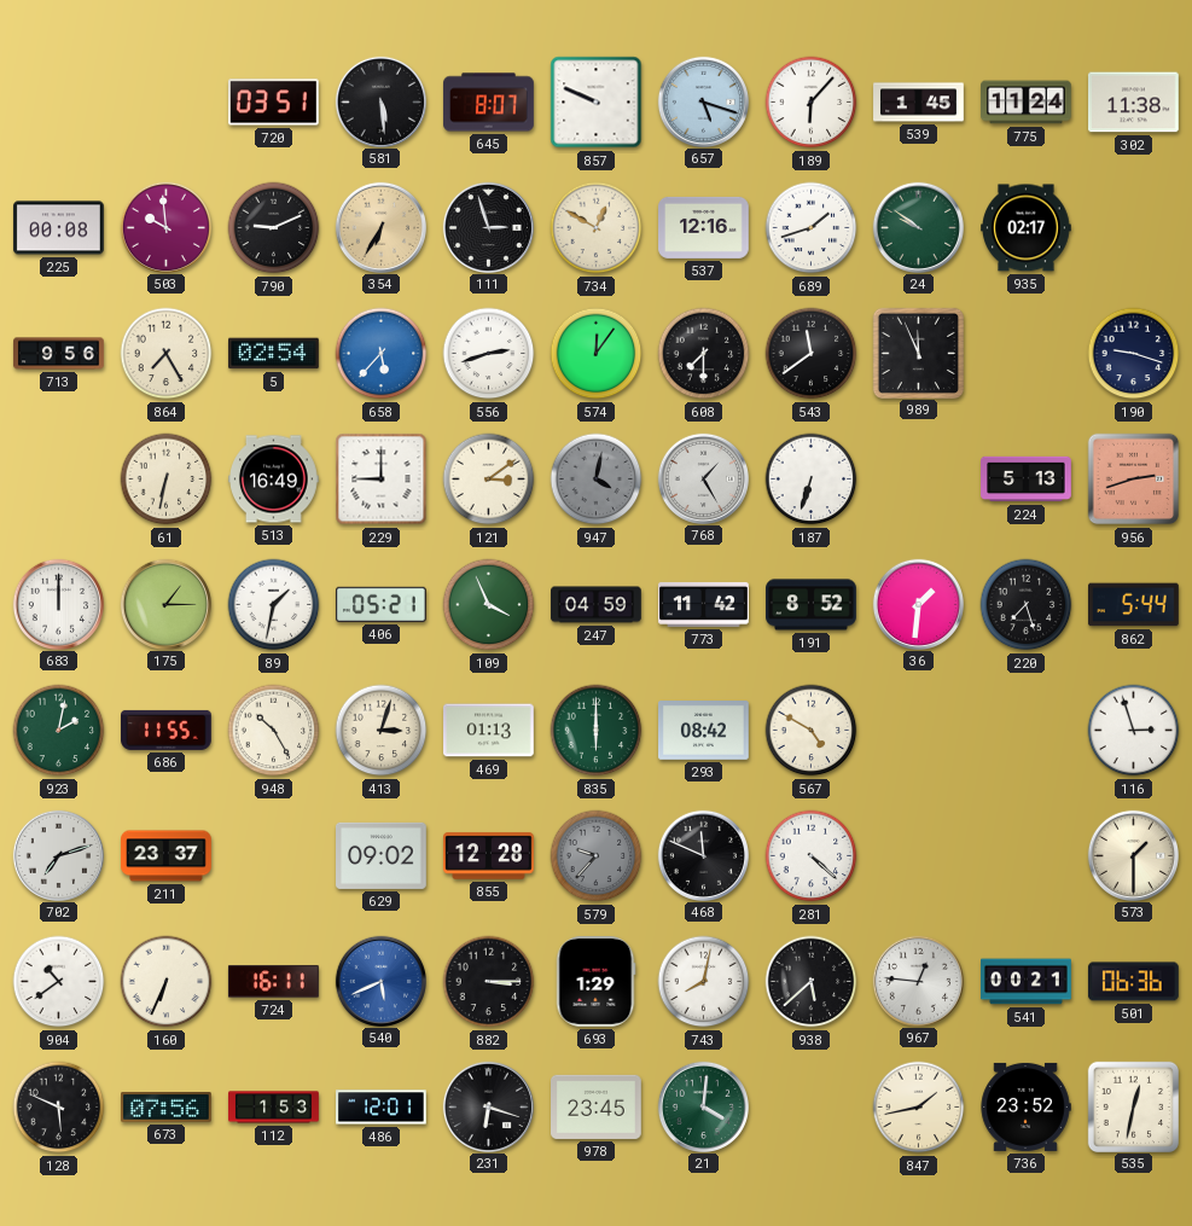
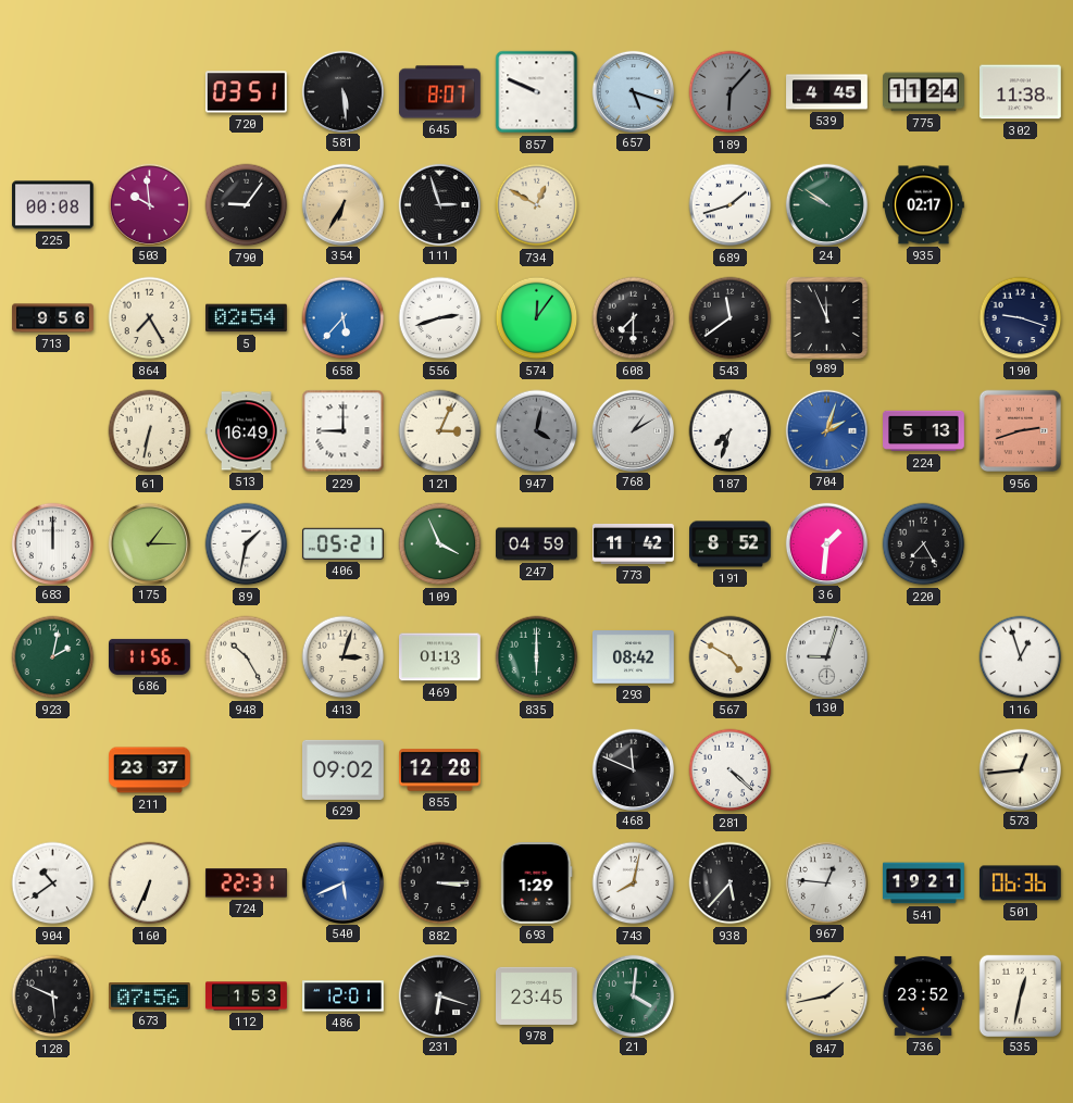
189 dial: white -> grey (731, 92)
539: 1:45 -> 4:45 (827, 92)
790: 9:11 -> 9:06 (247, 205)
537: 12:16 -> none (704, 227)
121: 3:09 -> 3:04 (440, 431)
768: 1:25 -> 1:10 (633, 430)
187: 6:33 -> 7:33 (731, 431)
704: none -> 2:03 (826, 430)
220: 7:27 -> 7:25 (924, 544)
862: 5:44 -> none (1134, 605)
686: 11:55 -> 11:56 (150, 656)
130: none -> 9:03 (826, 656)
116: 2:57 -> 12:57 (1021, 657)
702: 7:12 -> none (58, 855)
579: 9:37 -> none (597, 856)
573: 1:30 -> 12:44 (1020, 769)
724: 16:11 -> 22:31 (246, 883)
938: 5:38 -> 5:37 (731, 883)
541: 00:21 -> 19:21 (924, 883)
